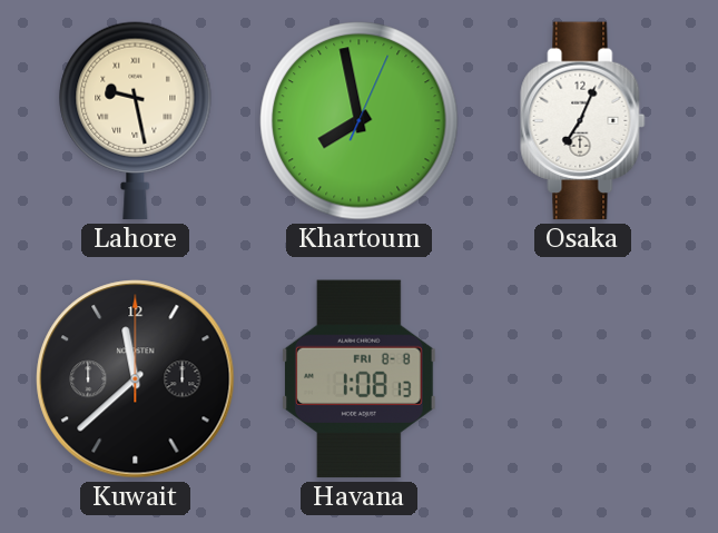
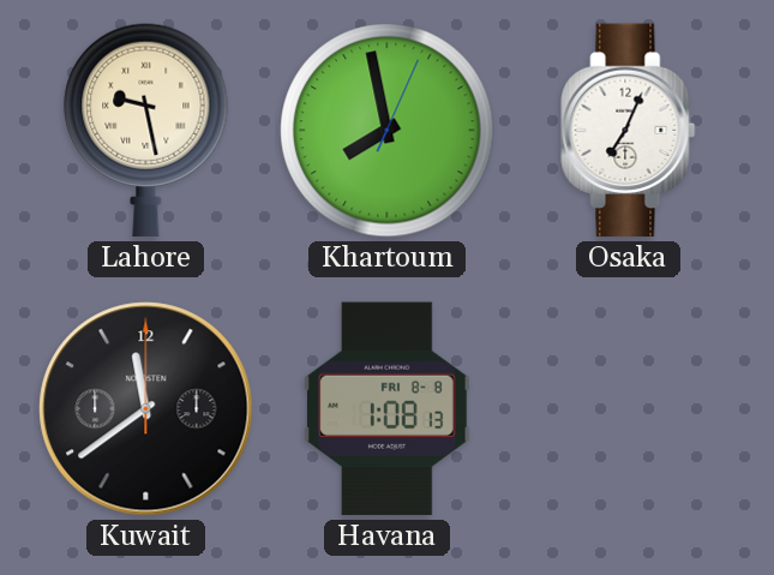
Kuwait: 11:38 -> 11:39 (146, 409)
